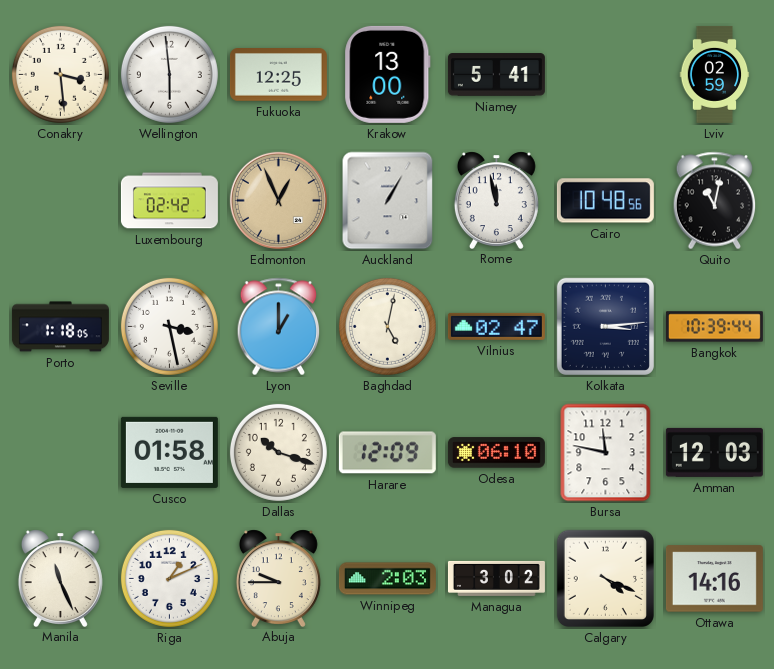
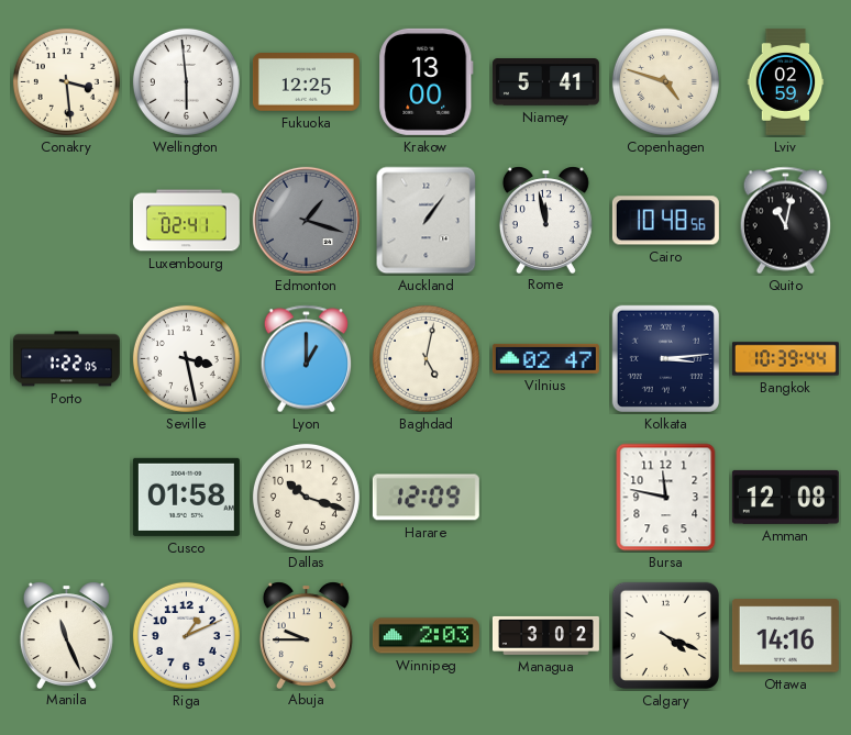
Copenhagen: none -> 4:48 (665, 81)
Luxembourg: 02:42 -> 02:41 (186, 221)
Edmonton: 12:56 -> 1:18 (306, 220)
Edmonton dial: champagne -> grey (306, 220)
Auckland: 1:05 -> 1:06 (427, 221)
Porto: 1:18 -> 1:22 (66, 359)
Odesa: 06:10 -> none (496, 453)
Amman: 12:03 -> 12:08 (785, 497)
